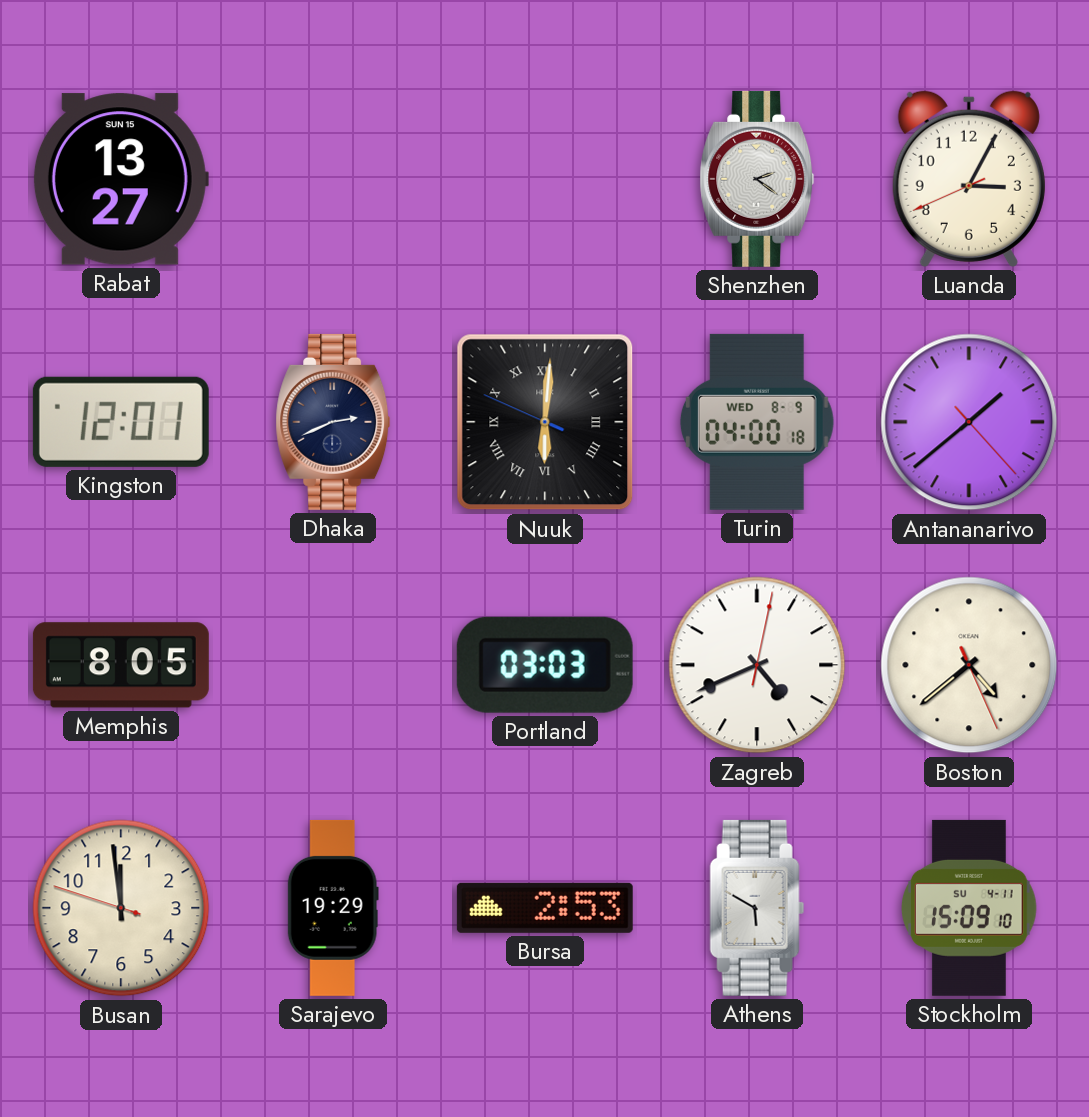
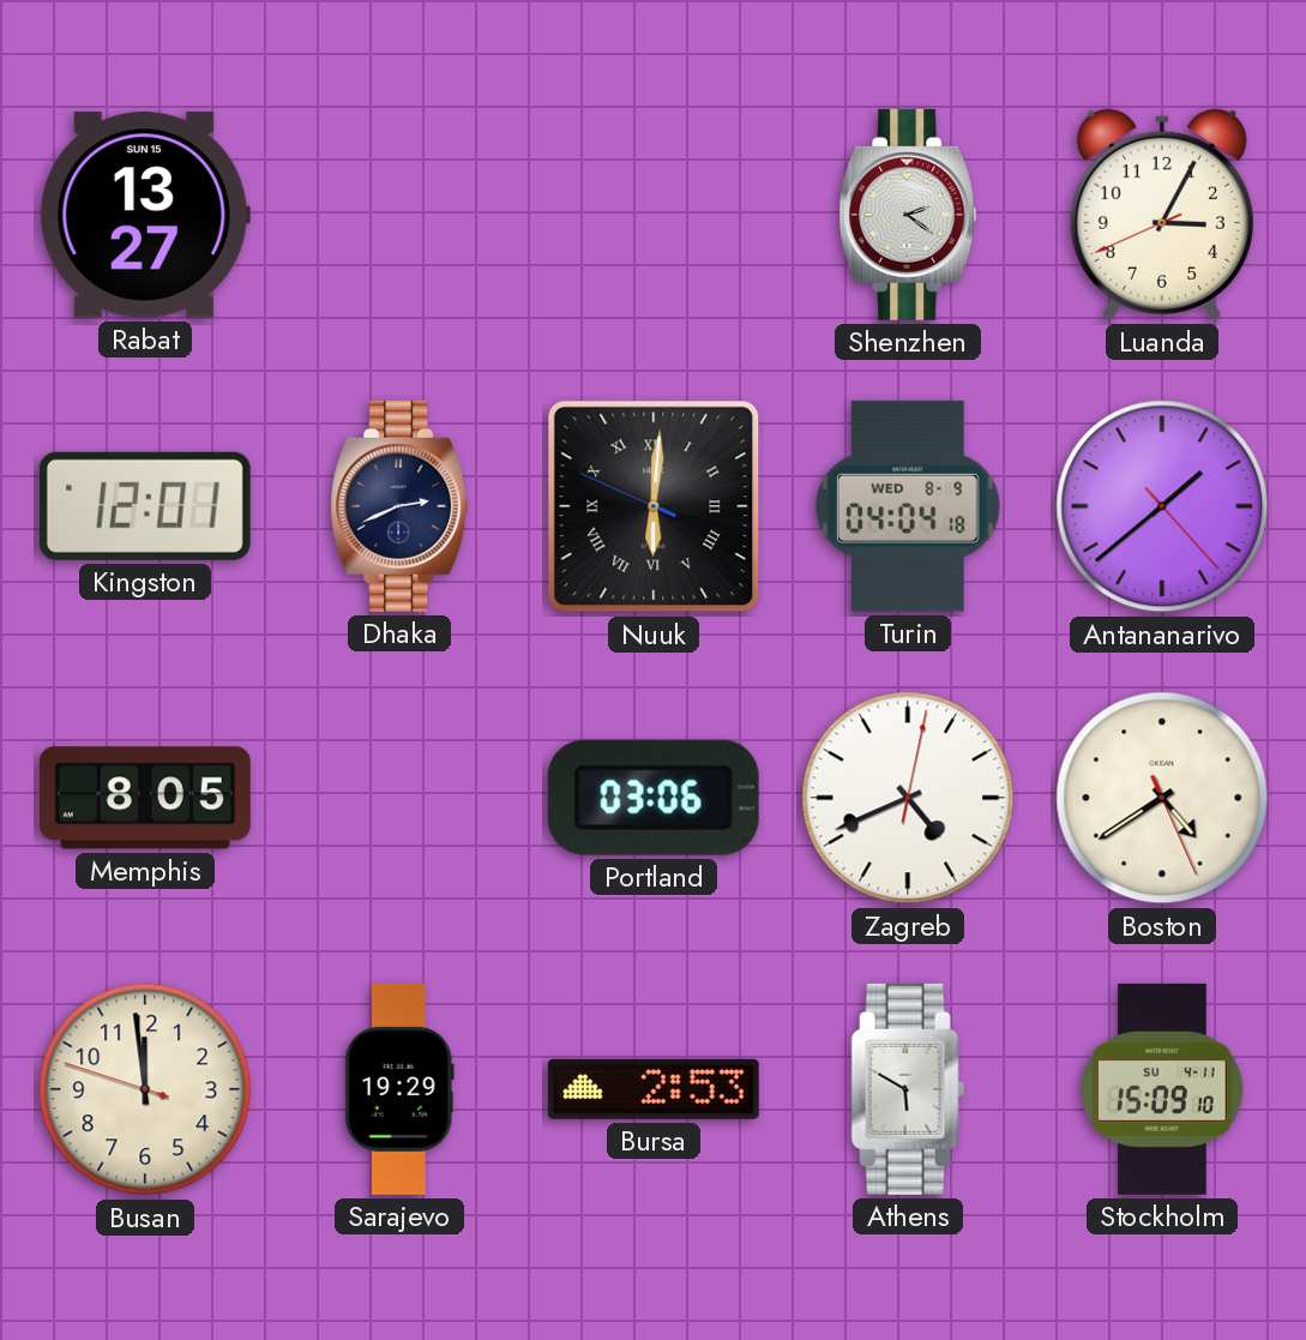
Turin: 04:00 -> 04:04 (908, 506)
Portland: 03:03 -> 03:06 (654, 798)
Boston: 4:38 -> 4:39 (1162, 798)
